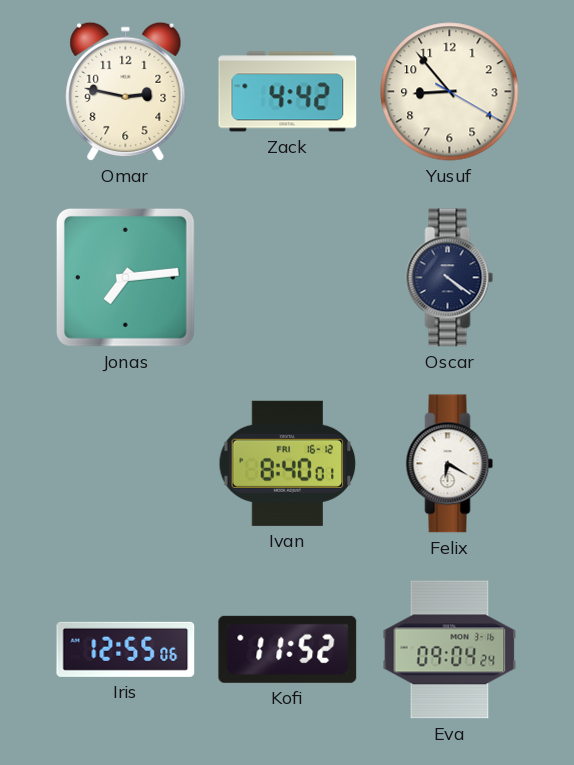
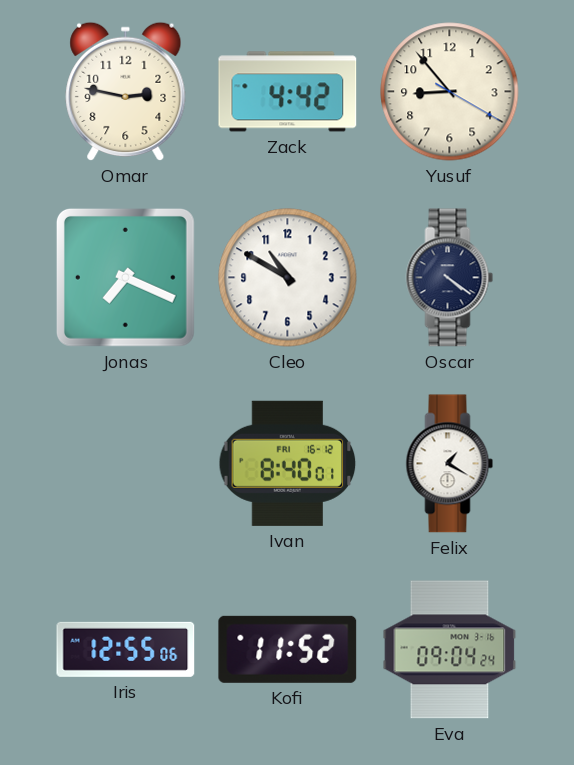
Jonas: 7:14 -> 7:19 (125, 277)
Cleo: none -> 10:50 (288, 278)
Felix: 6:20 -> 1:20 (450, 464)
